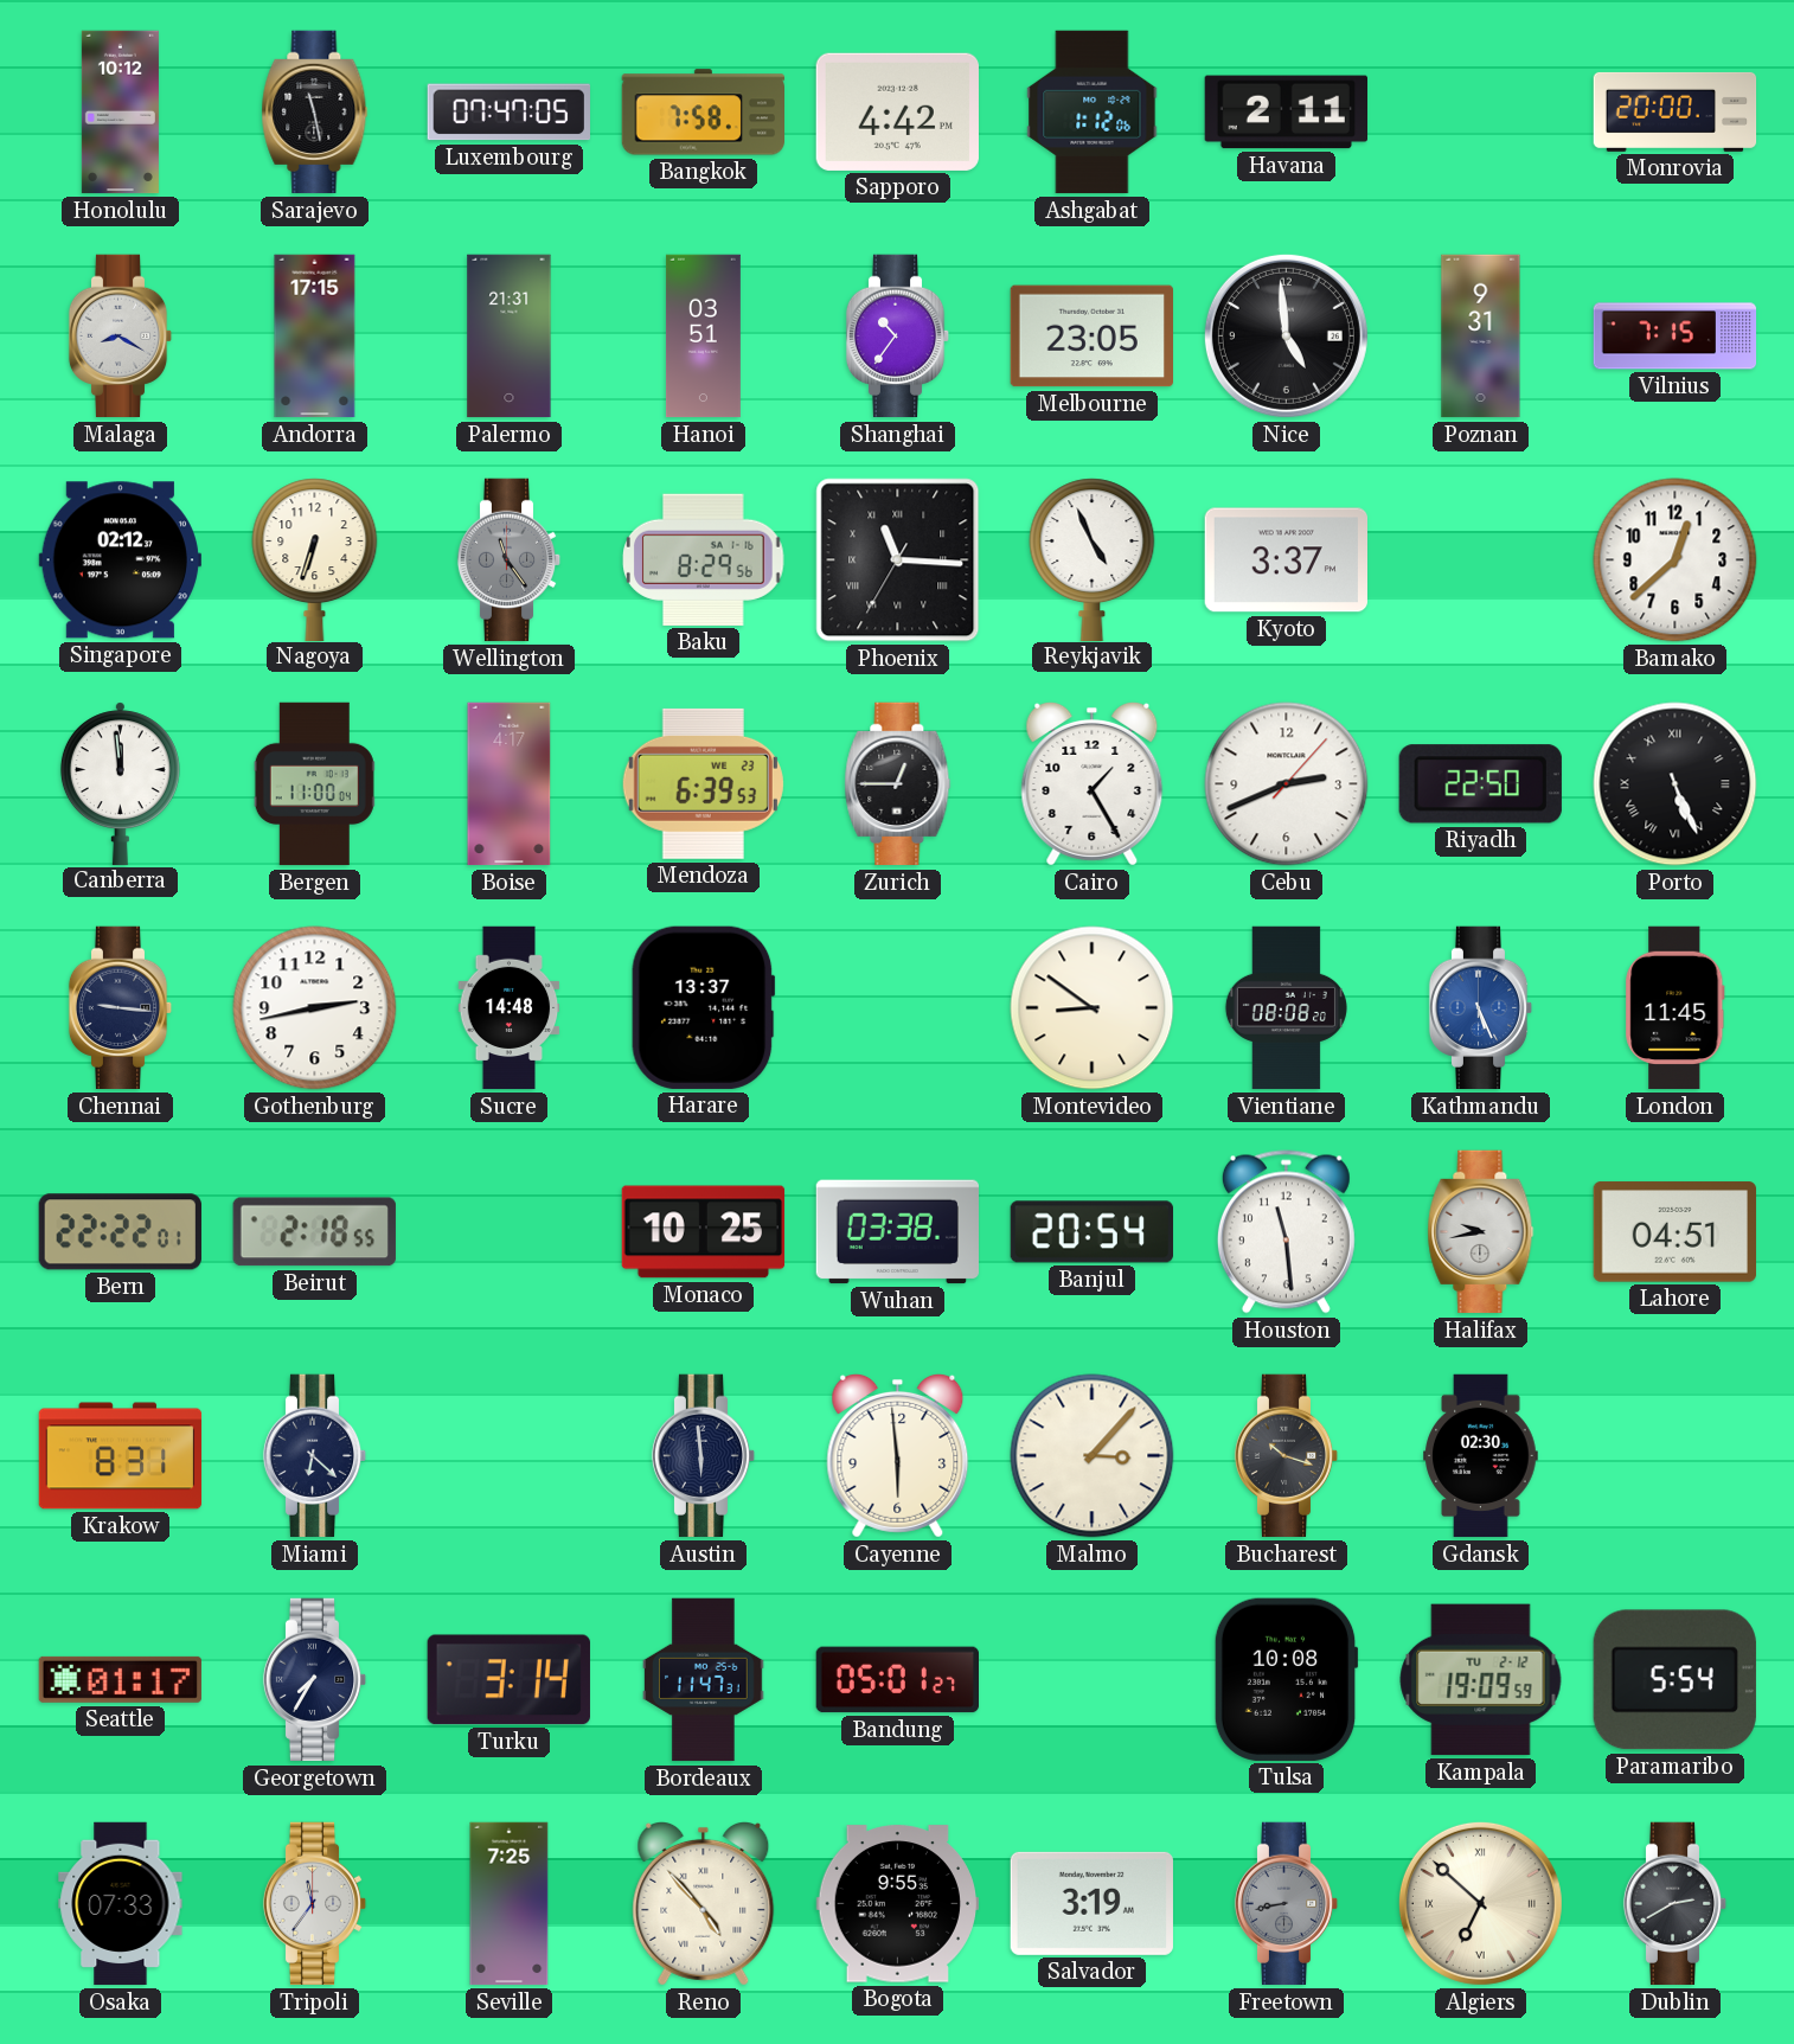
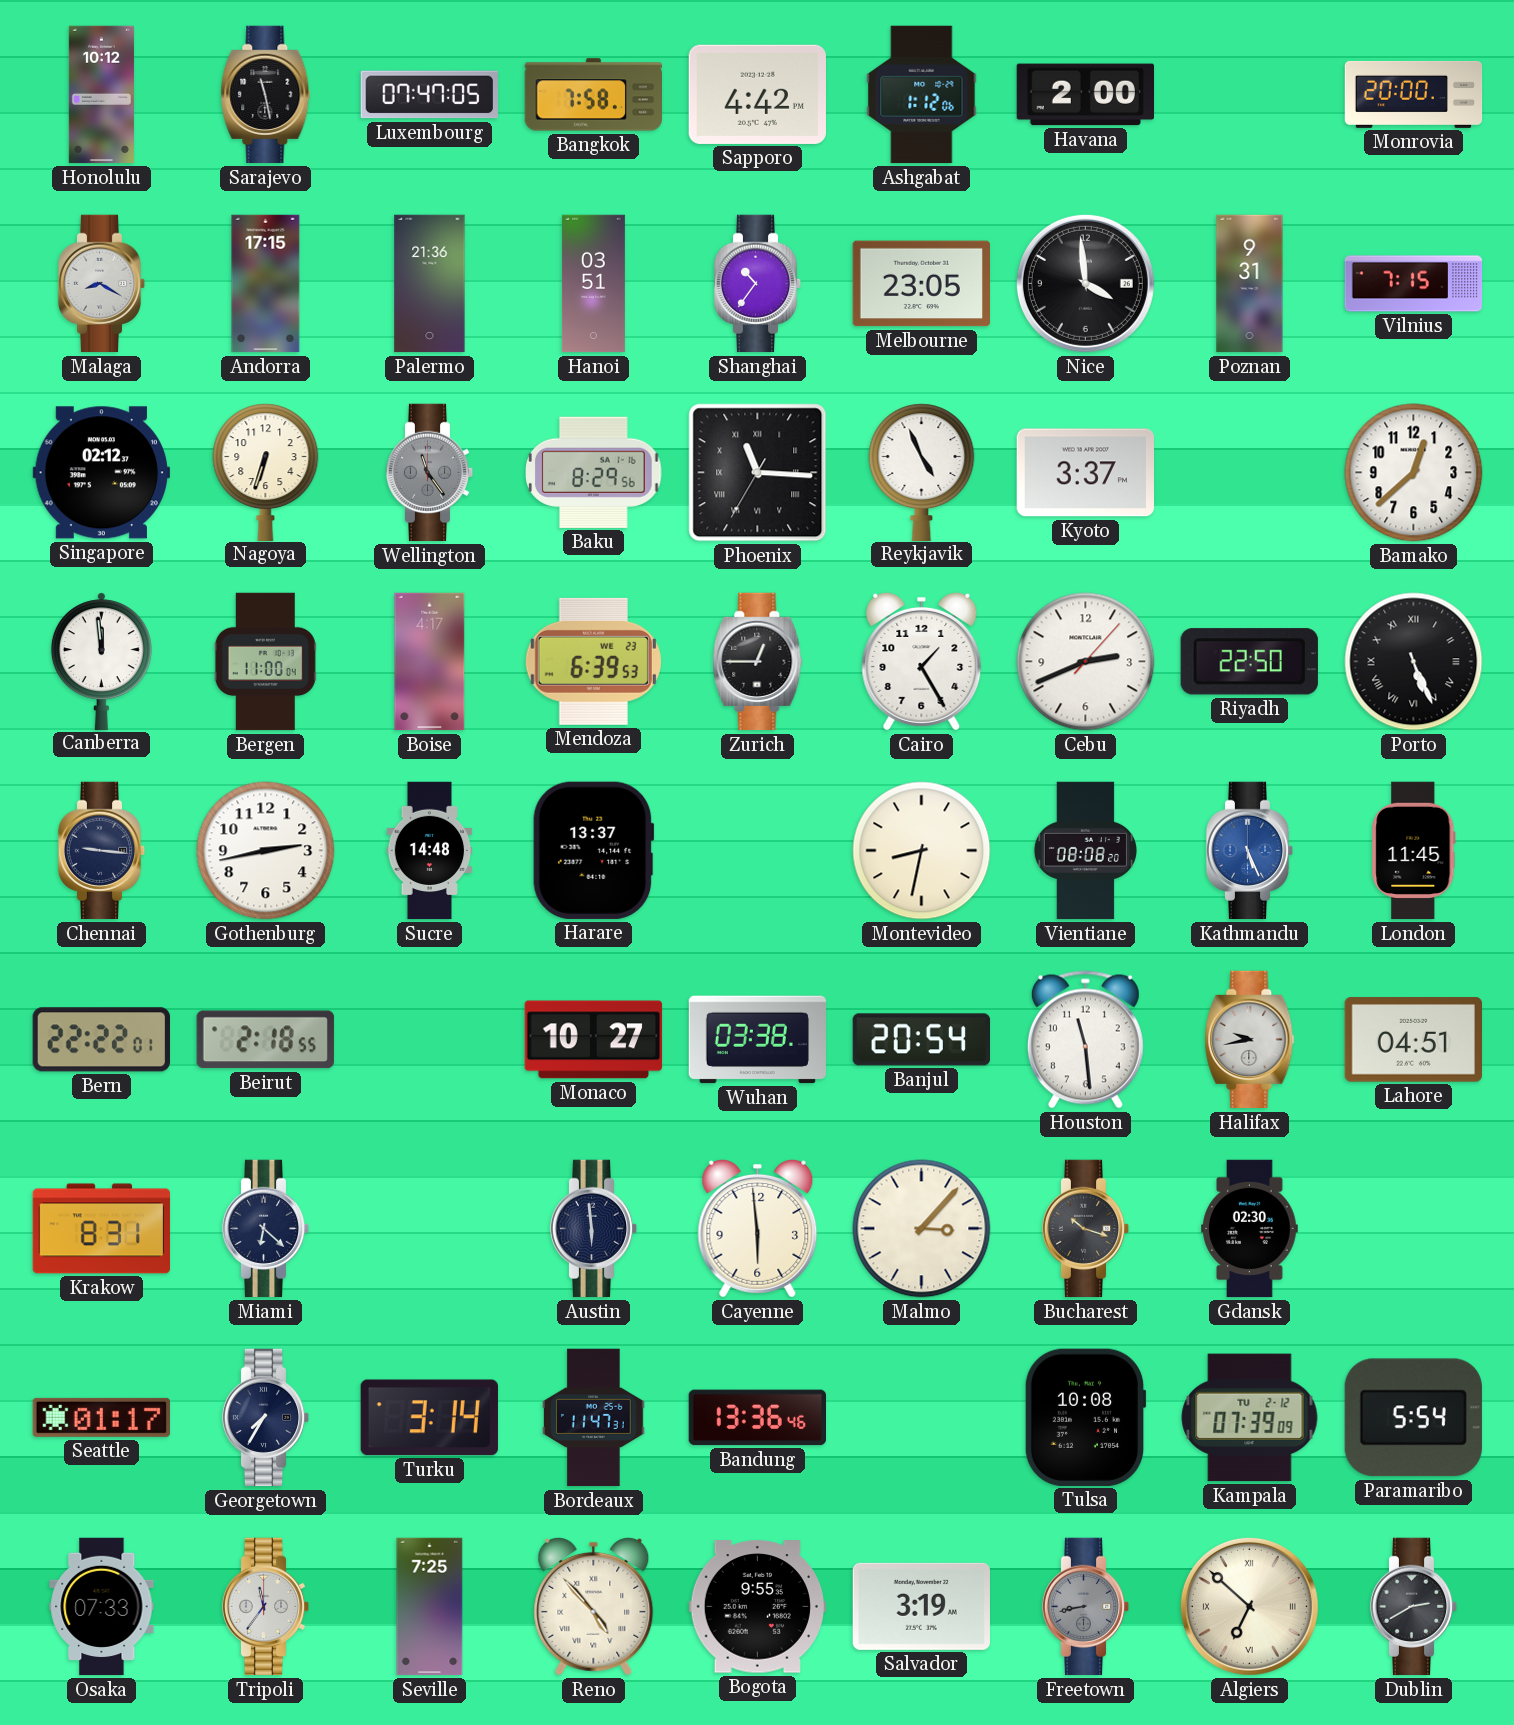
Havana: 2:11 -> 2:00 (1085, 95)
Palermo: 21:31 -> 21:36 (430, 284)
Nice: 4:59 -> 3:59 (1085, 283)
Montevideo: 8:51 -> 8:32 (922, 851)
Monaco: 10:25 -> 10:27 (594, 1040)
Bandung: 05:01 -> 13:36 (757, 1418)
Kampala: 19:09 -> 07:39 (1250, 1418)
